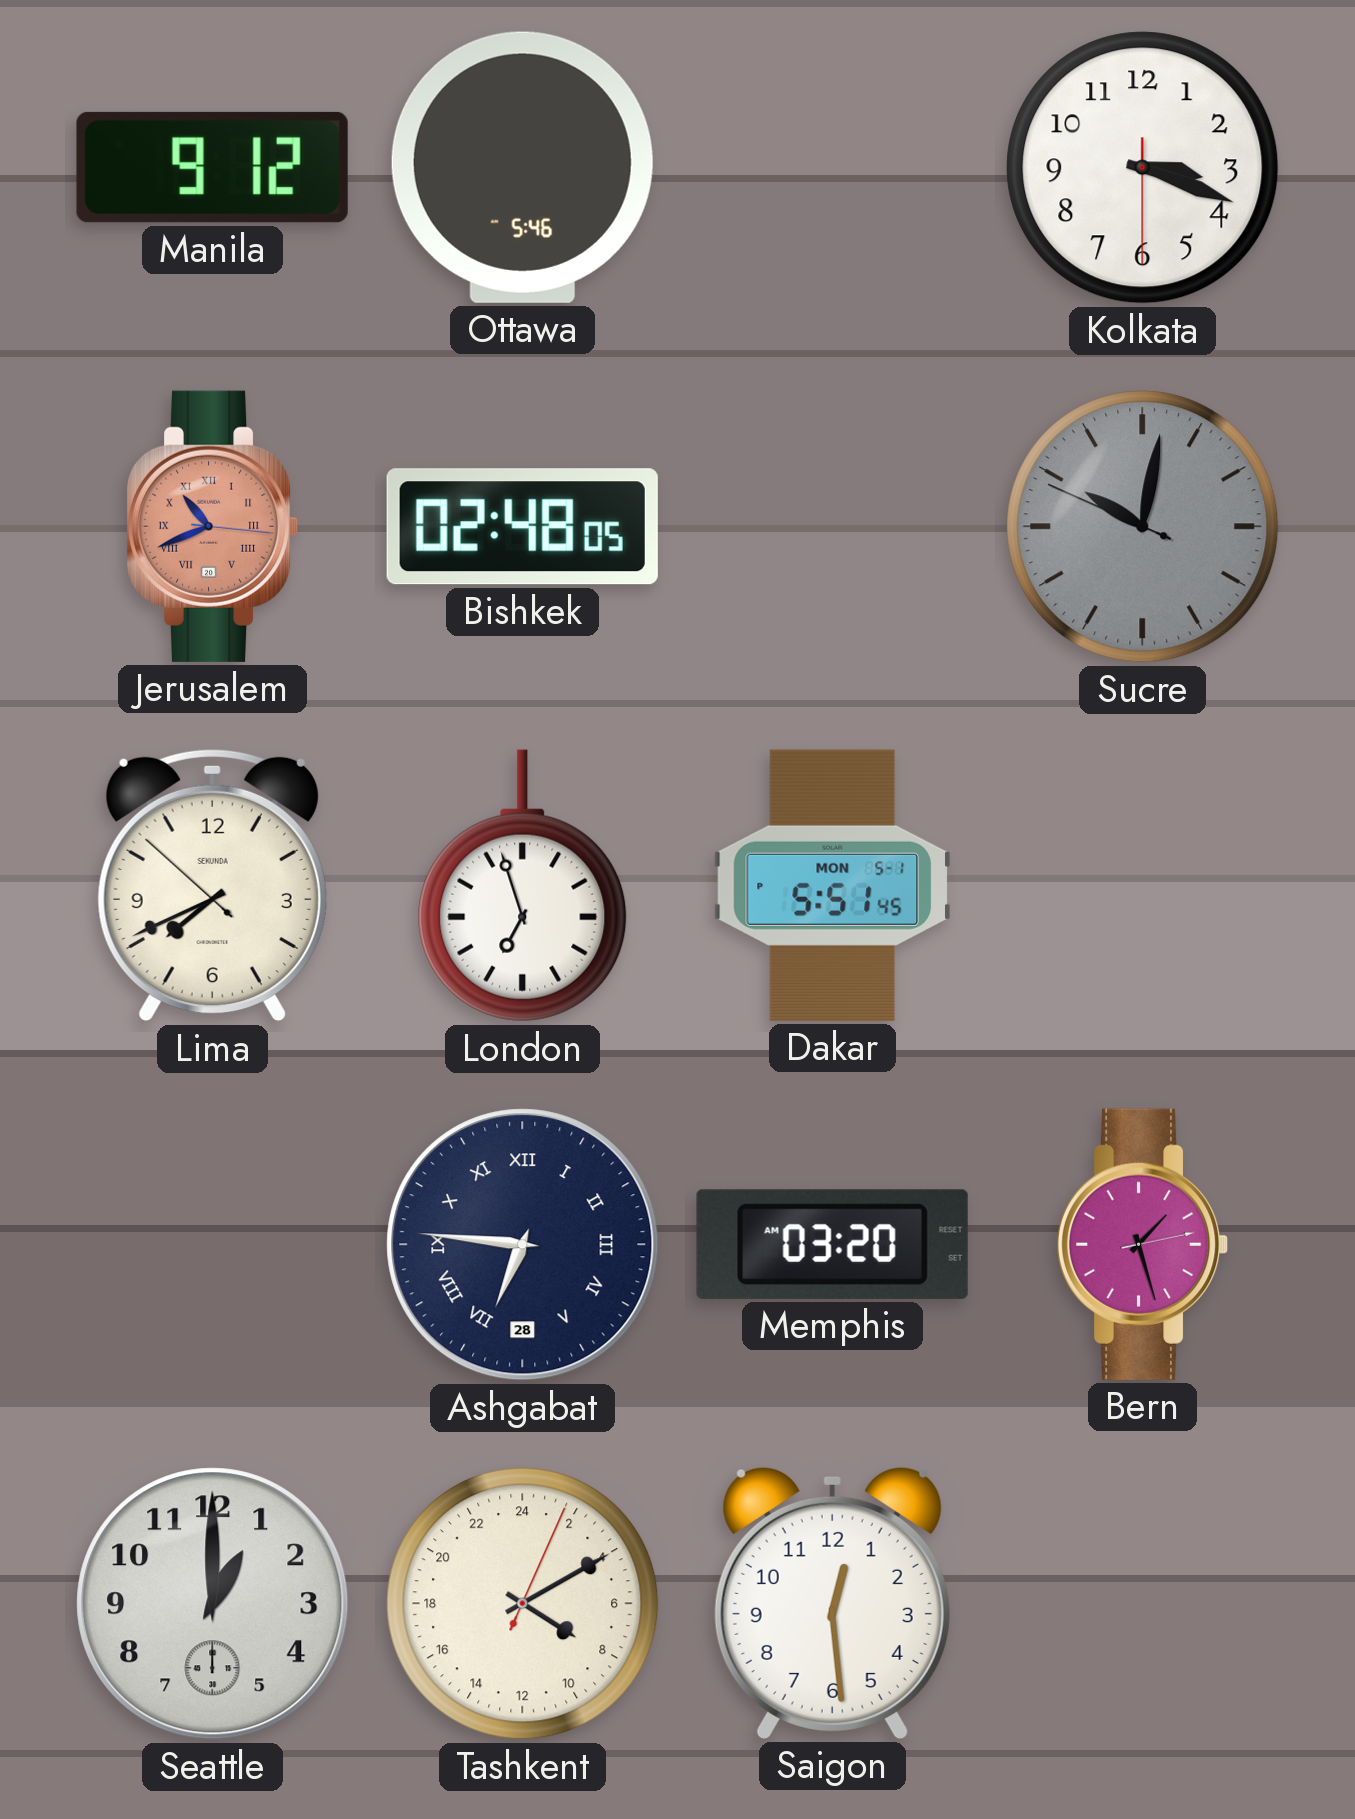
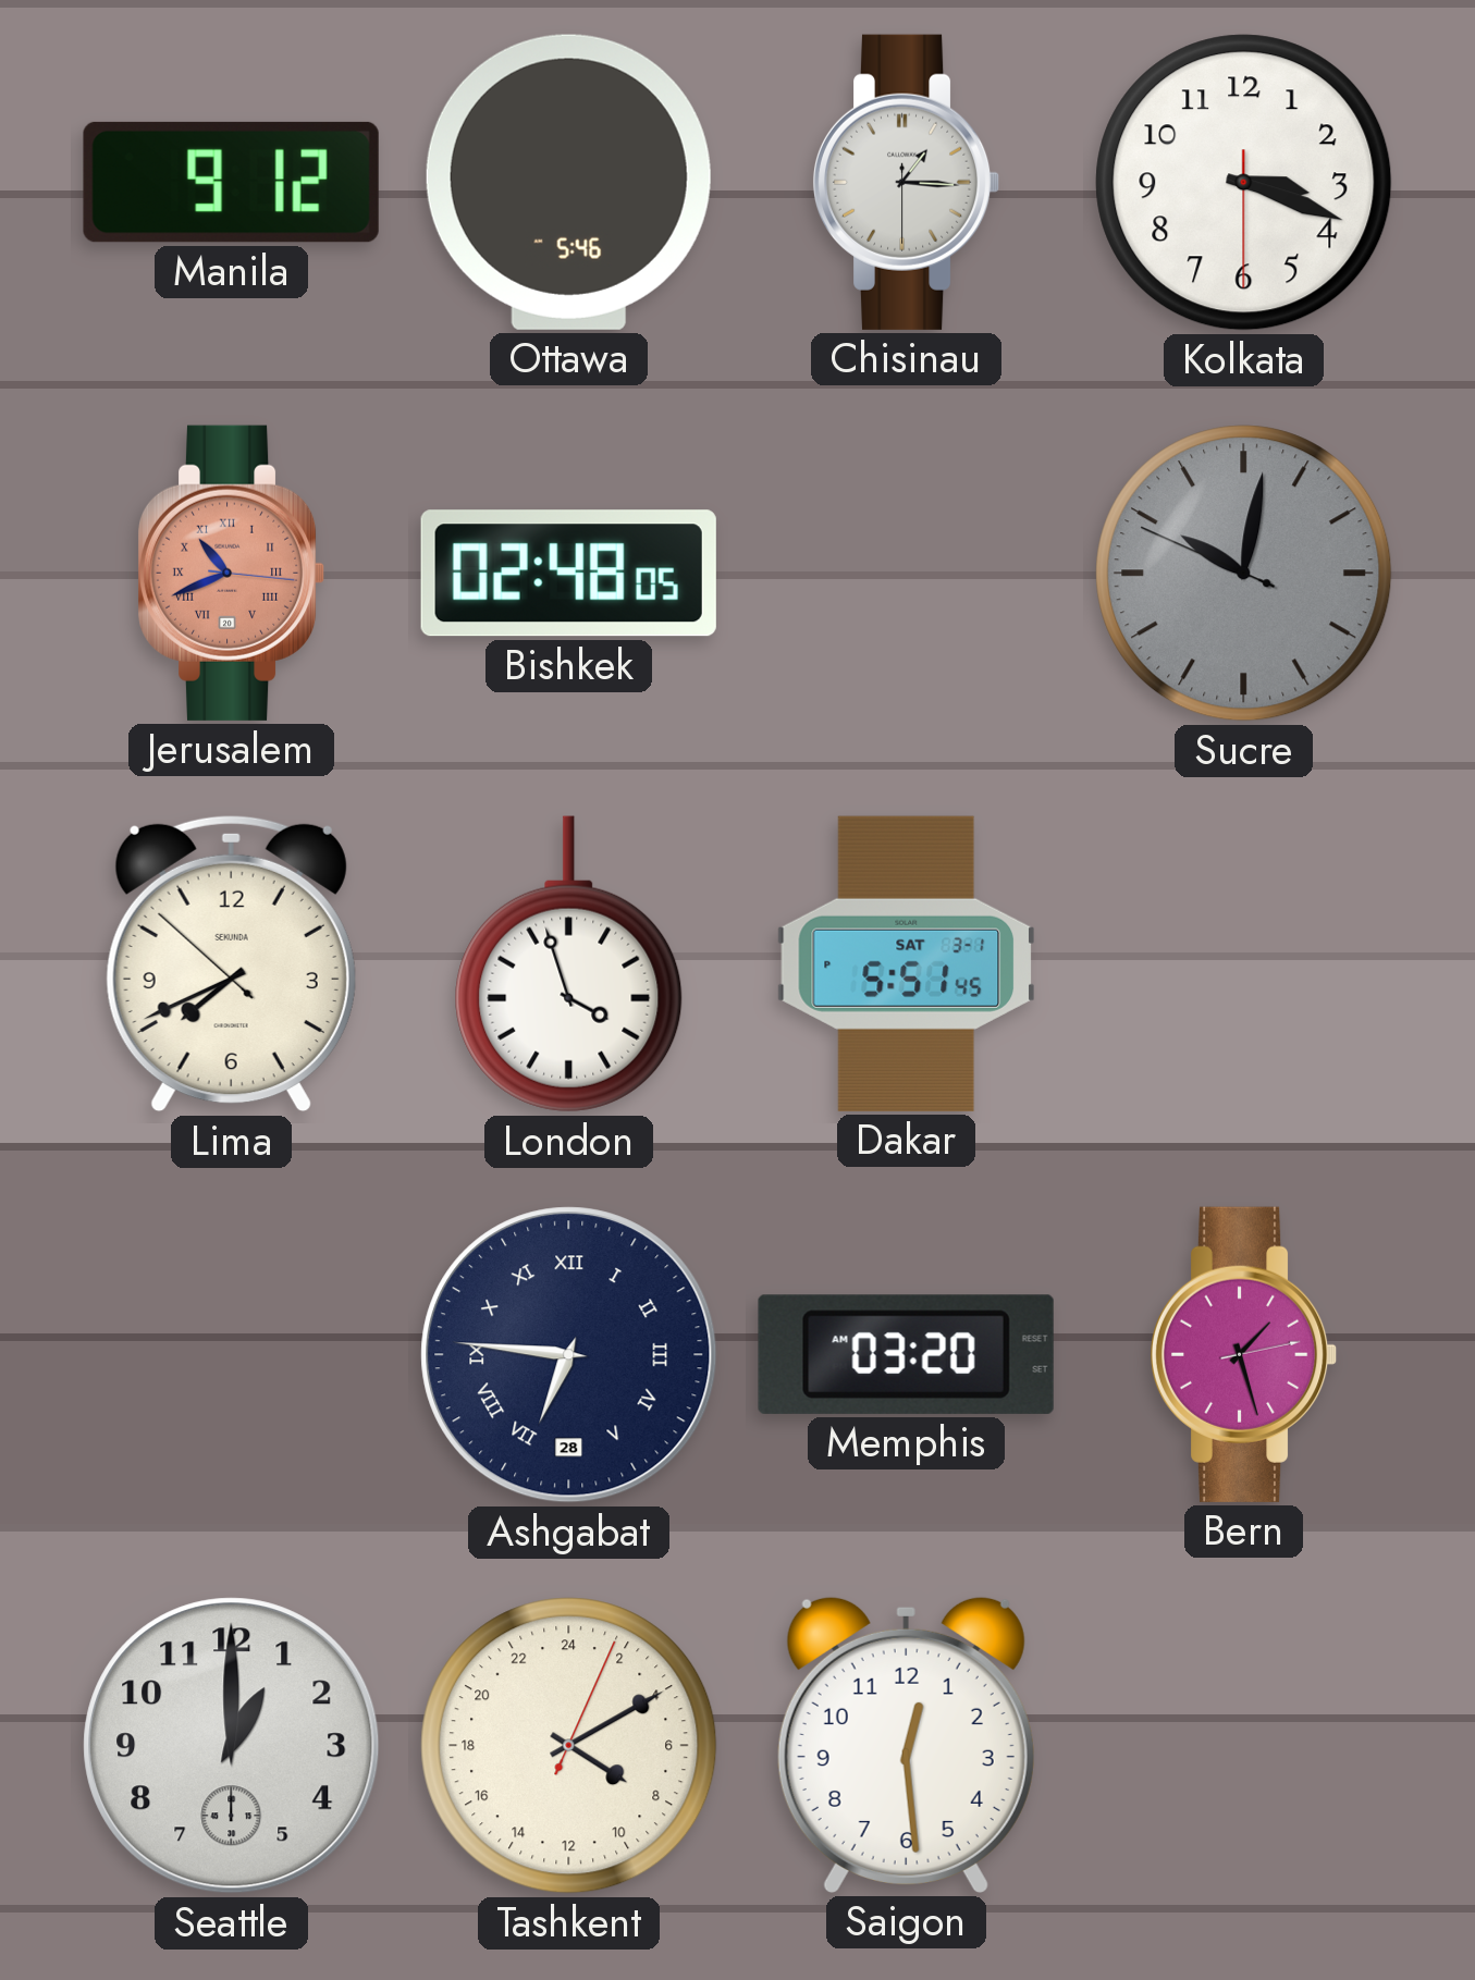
Chisinau: none -> 1:15 (906, 182)
London: 6:57 -> 3:57 (569, 964)
Dakar date: MON 5-1 -> SAT 3-1 (906, 963)
